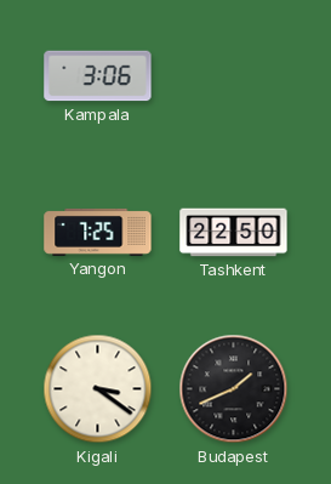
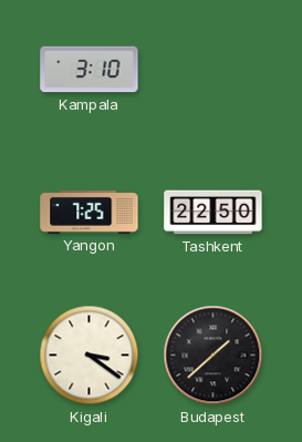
Kampala: 3:06 -> 3:10 (90, 70)
Budapest: 1:41 -> 1:38 (214, 356)
